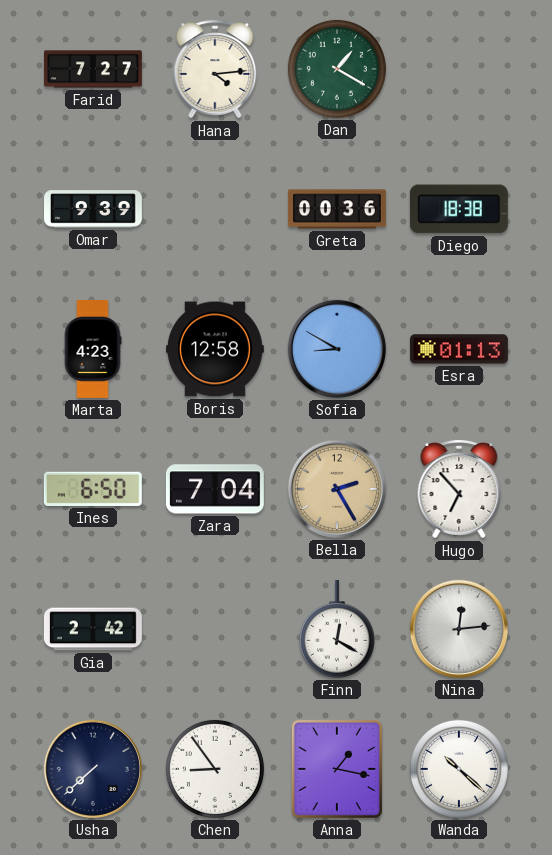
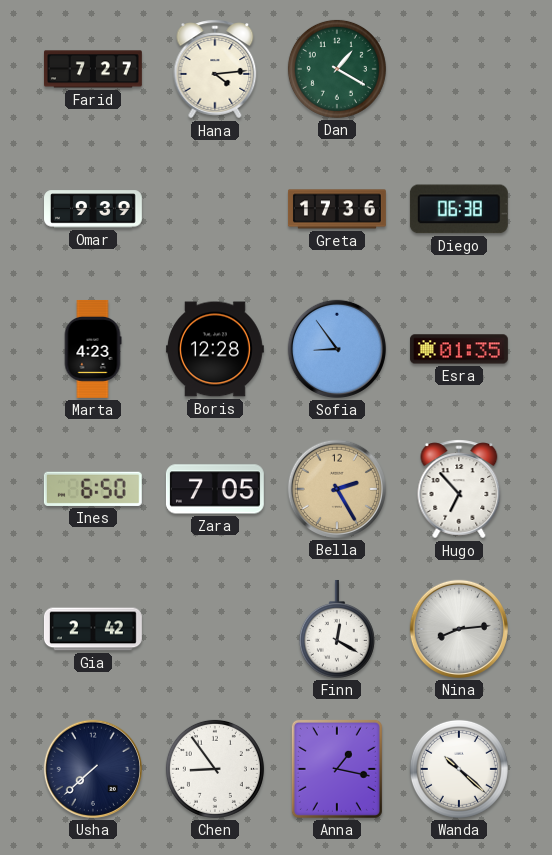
Greta: 00:36 -> 17:36 (337, 209)
Diego: 18:38 -> 06:38 (459, 209)
Boris: 12:58 -> 12:28 (215, 349)
Sofia: 8:50 -> 8:54 (337, 349)
Esra: 01:13 -> 01:35 (459, 349)
Zara: 7:04 -> 7:05 (215, 489)
Nina: 12:14 -> 8:14 (459, 629)
